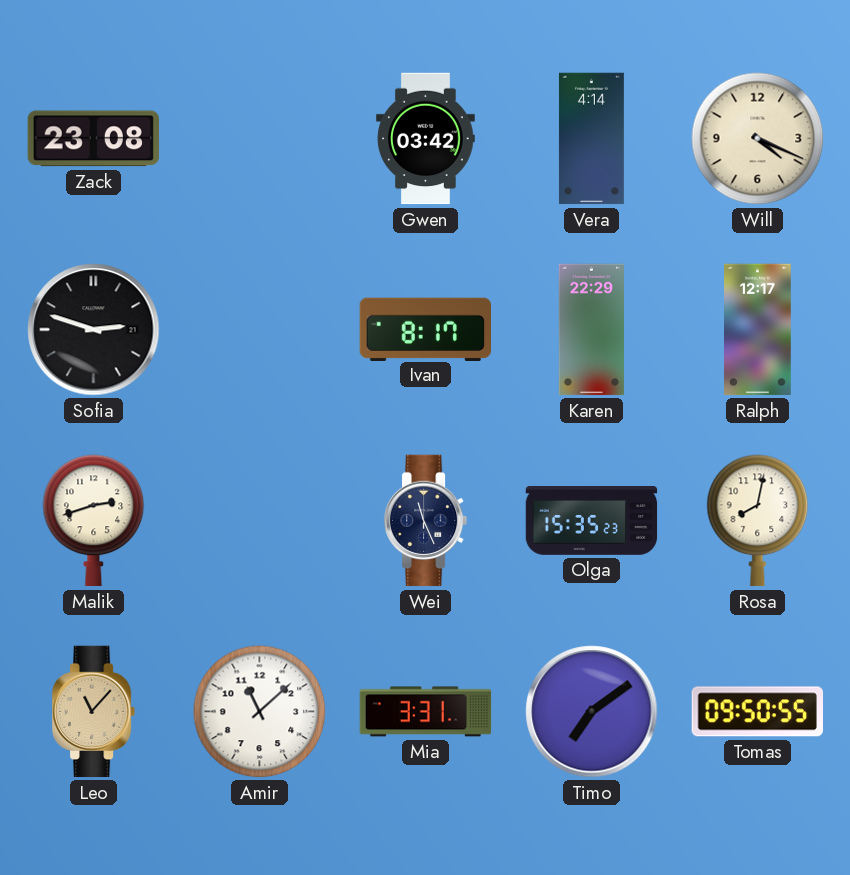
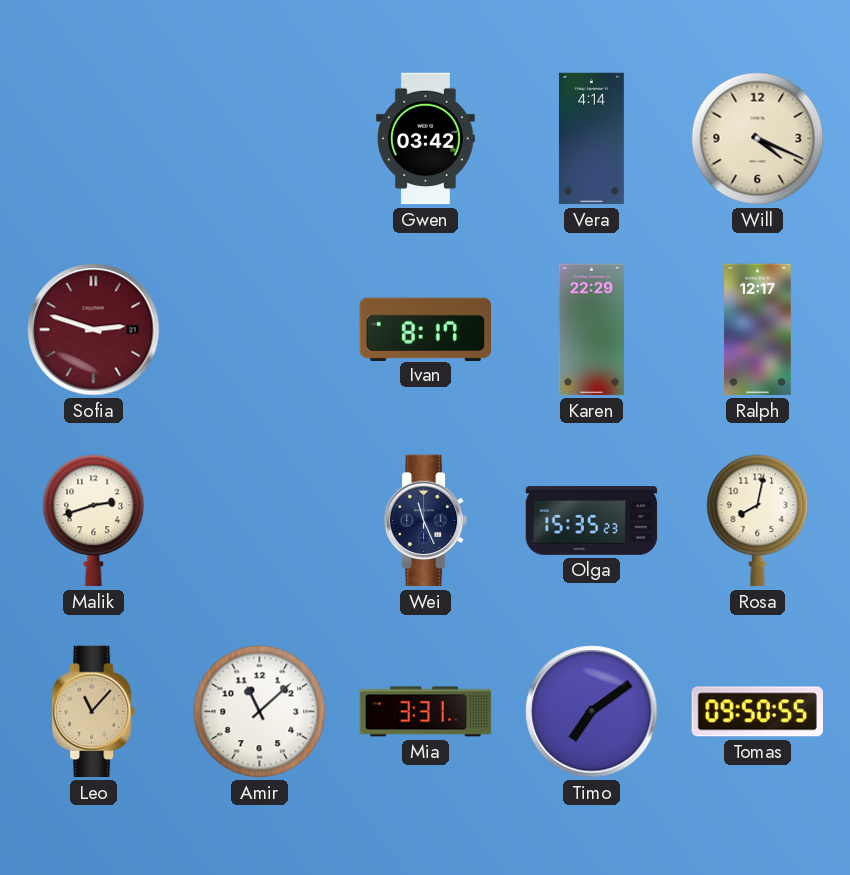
Zack: 23:08 -> none (93, 139)
Sofia dial: black -> burgundy (94, 330)
